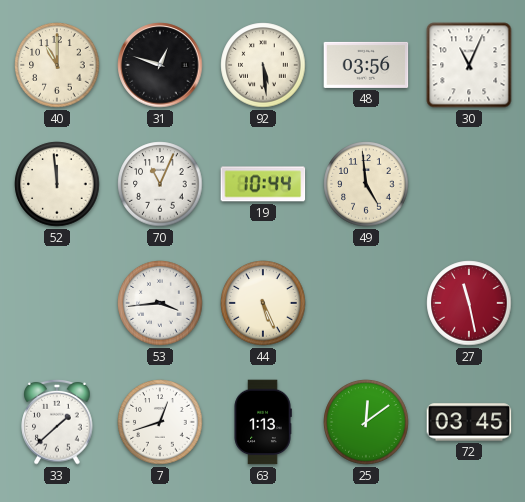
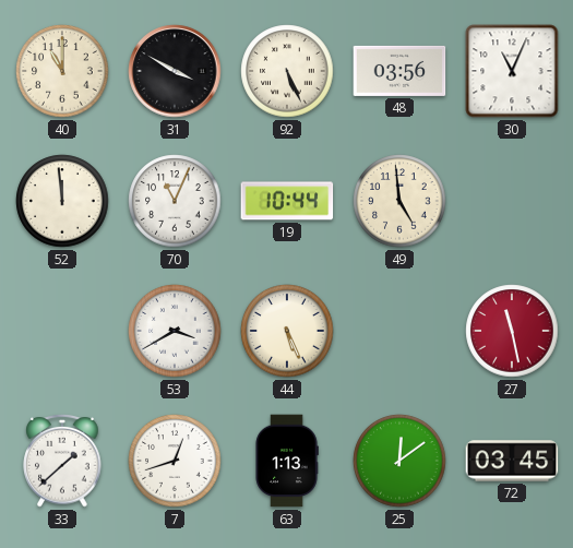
31: 12:48 -> 3:50 (175, 71)
92: 5:29 -> 5:26 (287, 71)
53: 3:44 -> 3:40 (175, 331)
